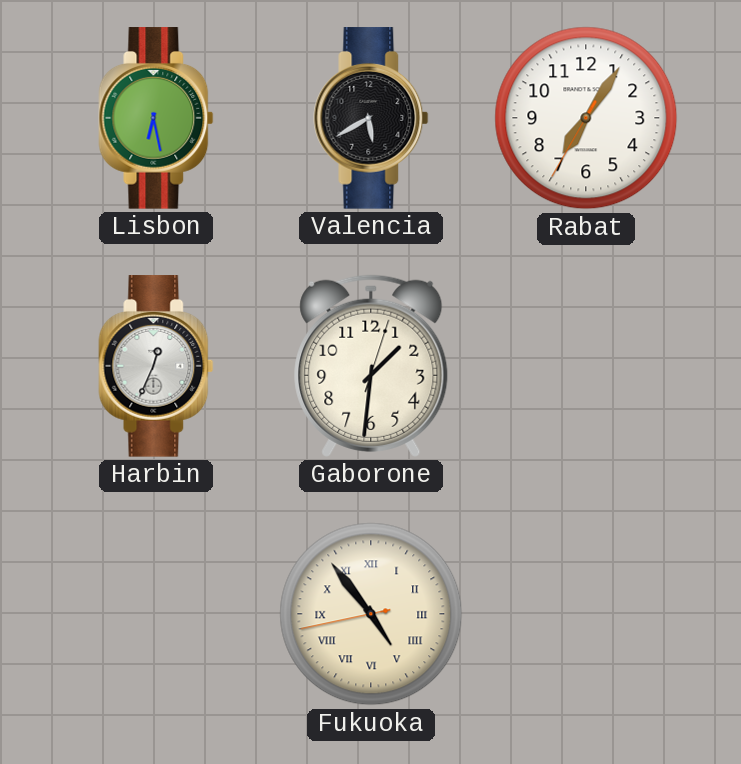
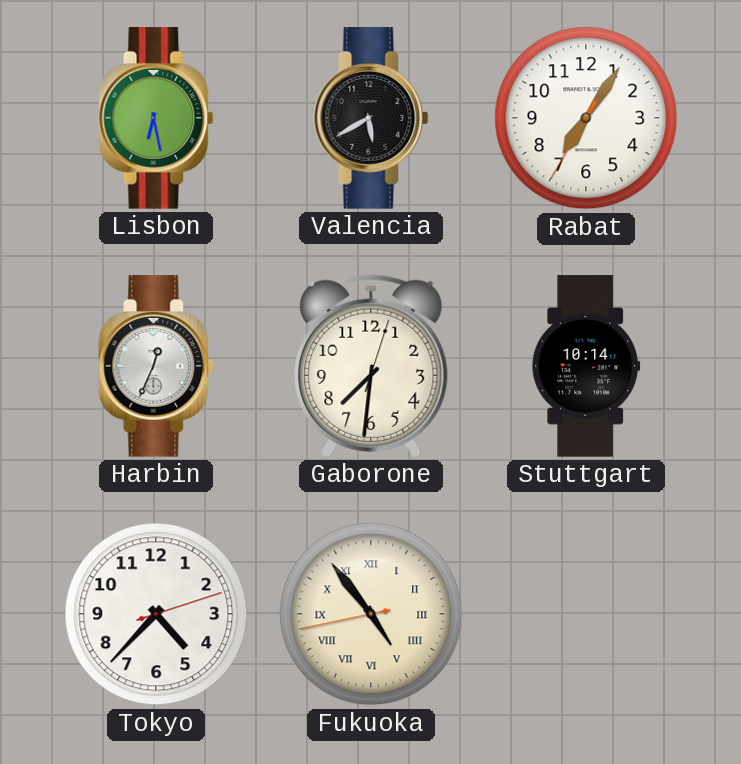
Gaborone: 1:31 -> 7:31 (371, 366)
Stuttgart: none -> 10:14 (586, 366)
Tokyo: none -> 4:37 (156, 614)
